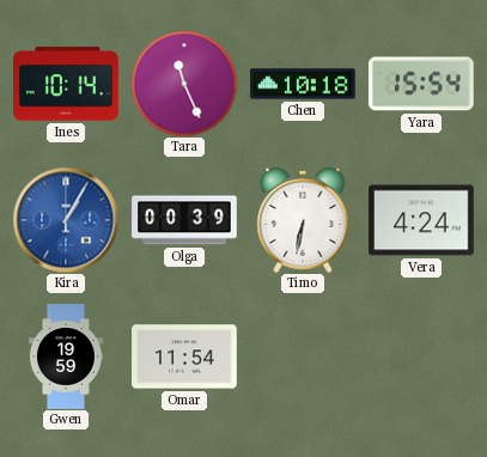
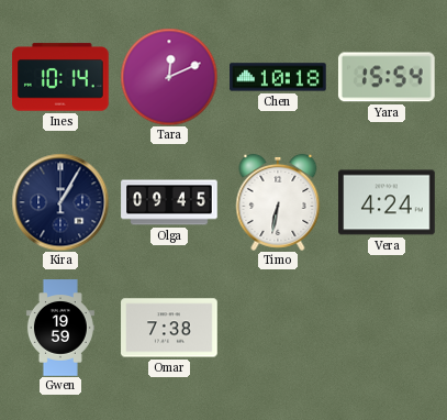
Tara: 11:26 -> 12:11 (169, 77)
Kira dial: blue -> navy (60, 202)
Olga: 00:39 -> 09:45 (169, 202)
Omar: 11:54 -> 7:38 (169, 328)
